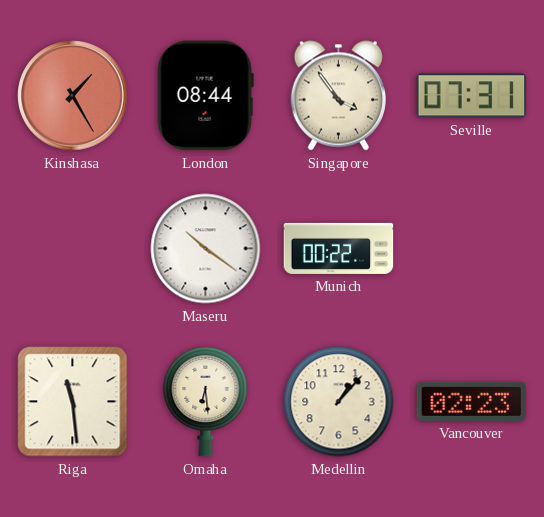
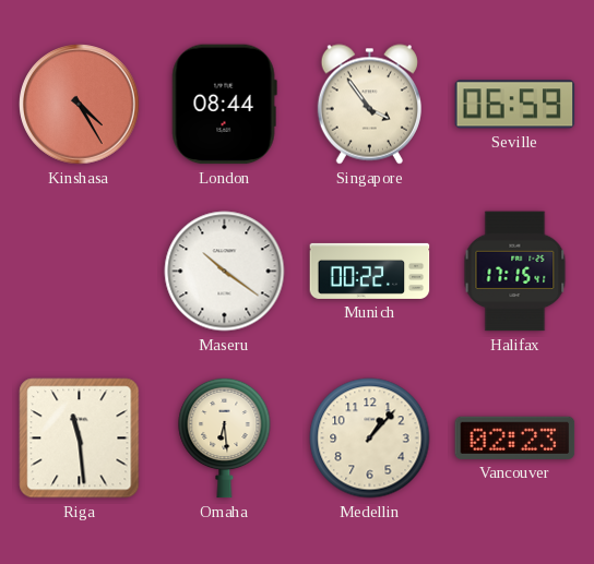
Kinshasa: 1:25 -> 4:25 (80, 105)
Seville: 07:31 -> 06:59 (515, 105)
Halifax: none -> 17:15 (515, 272)
